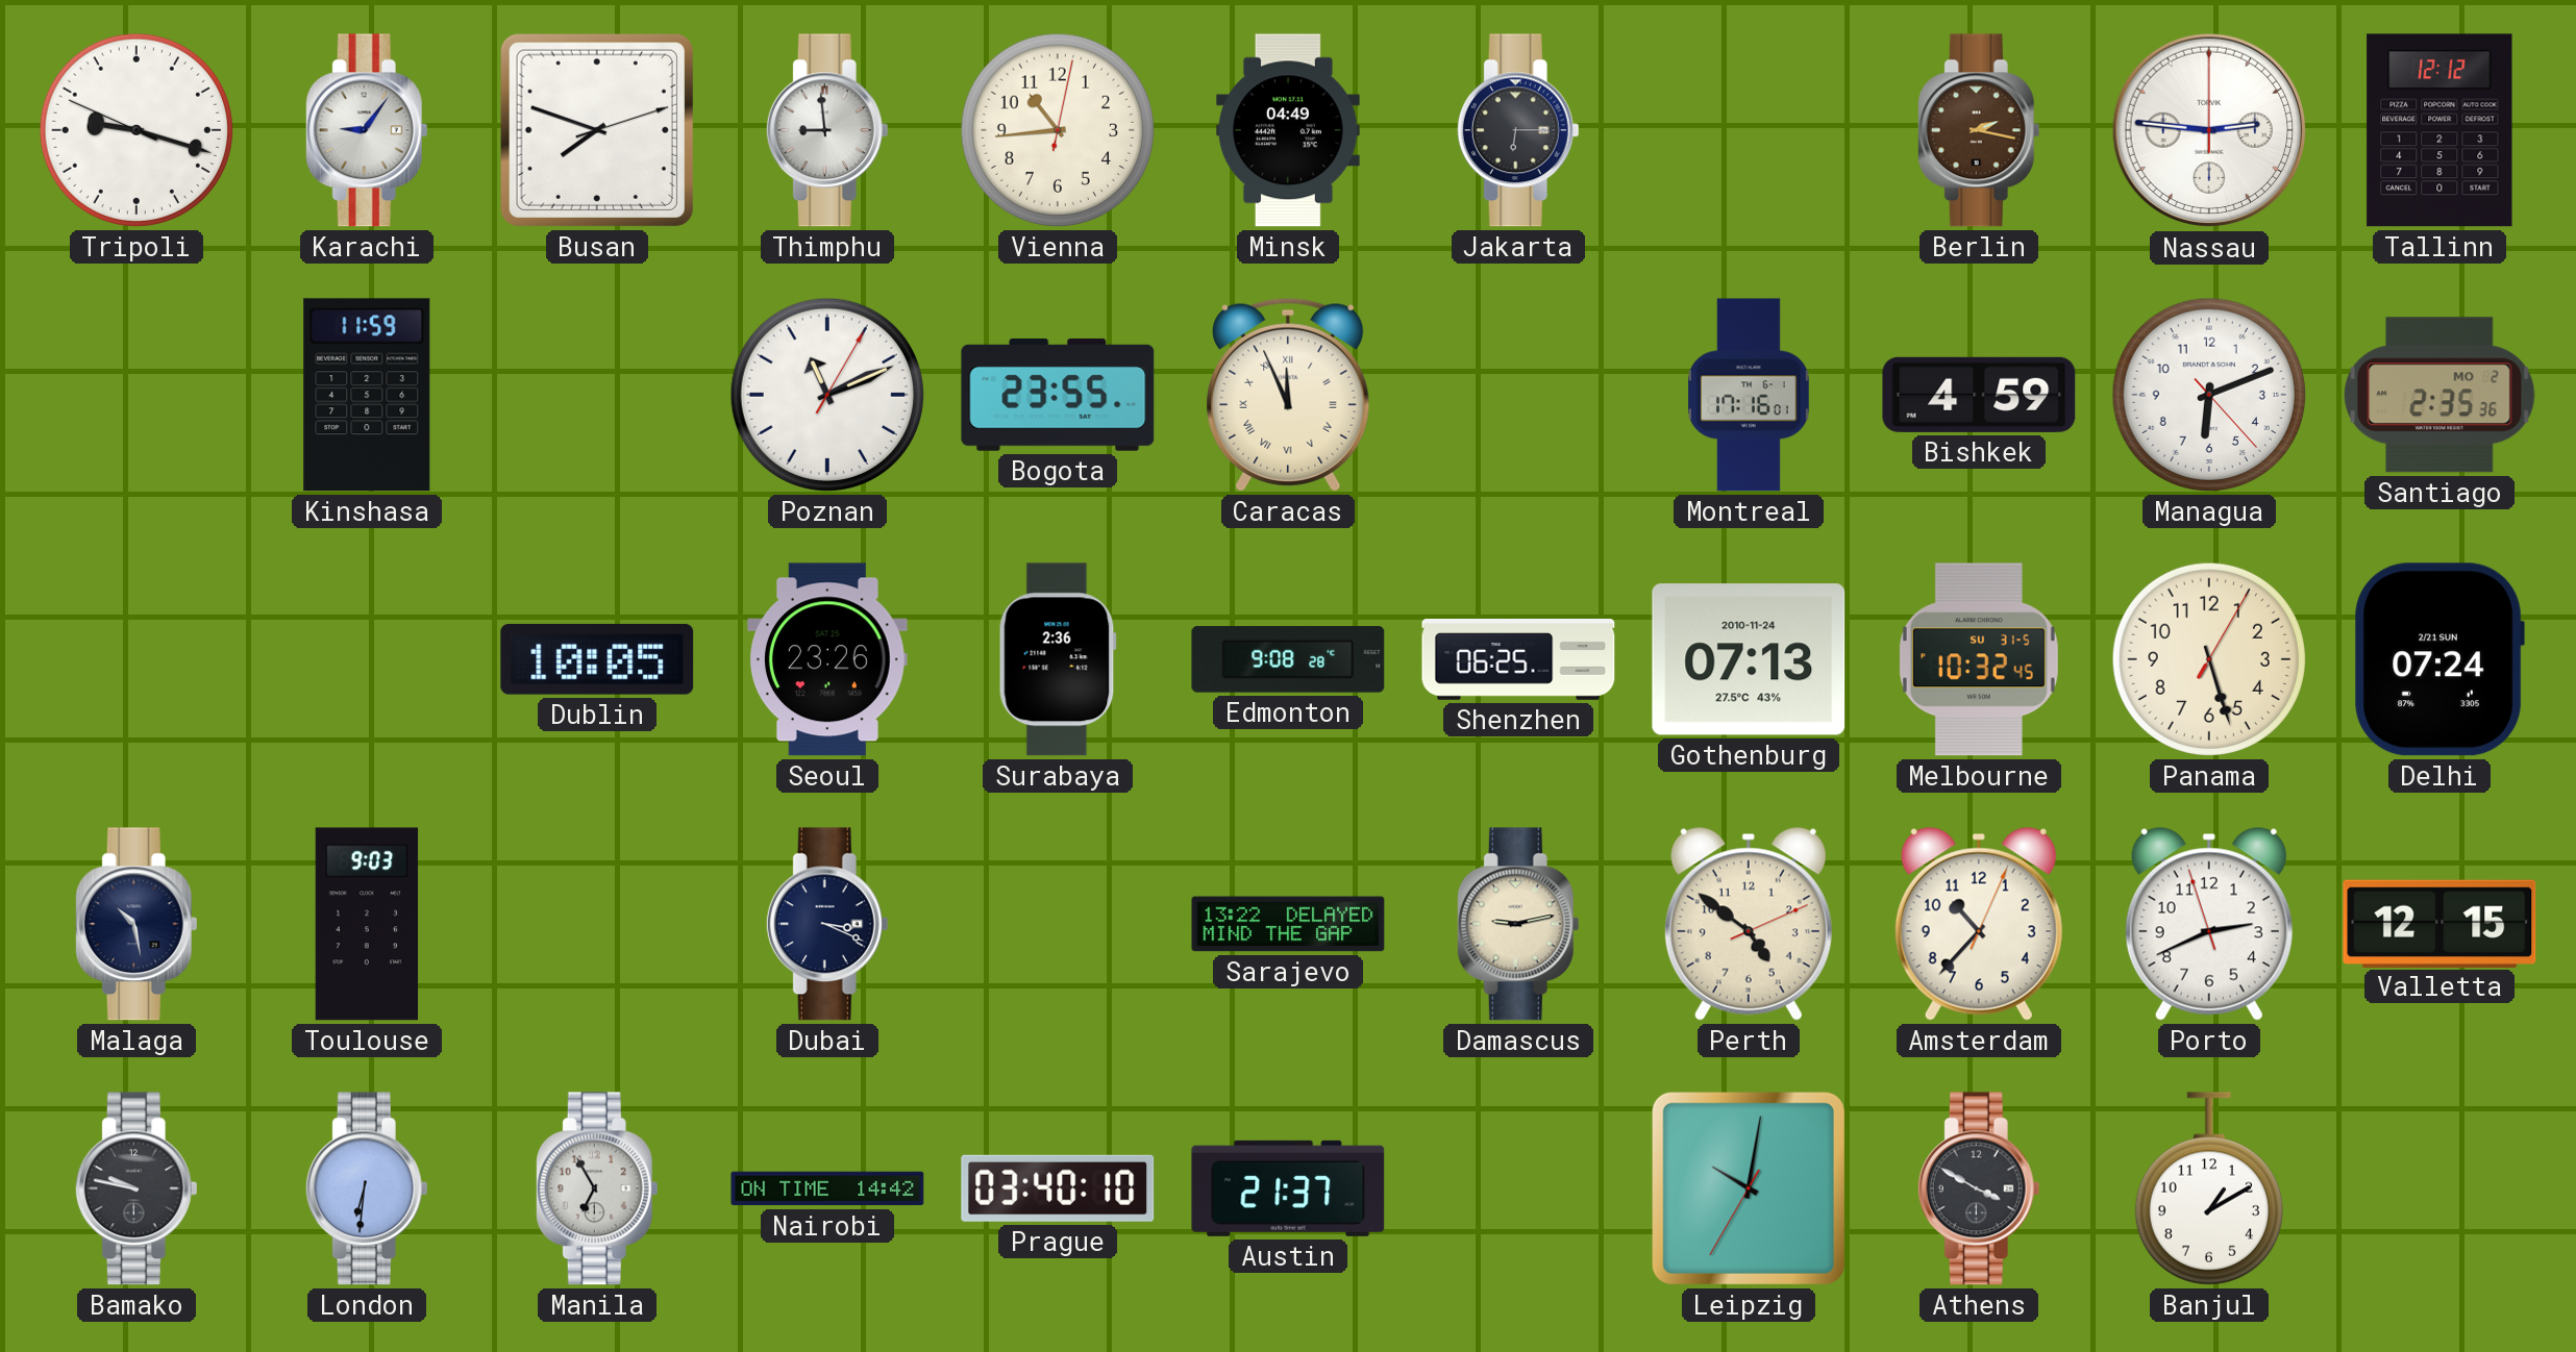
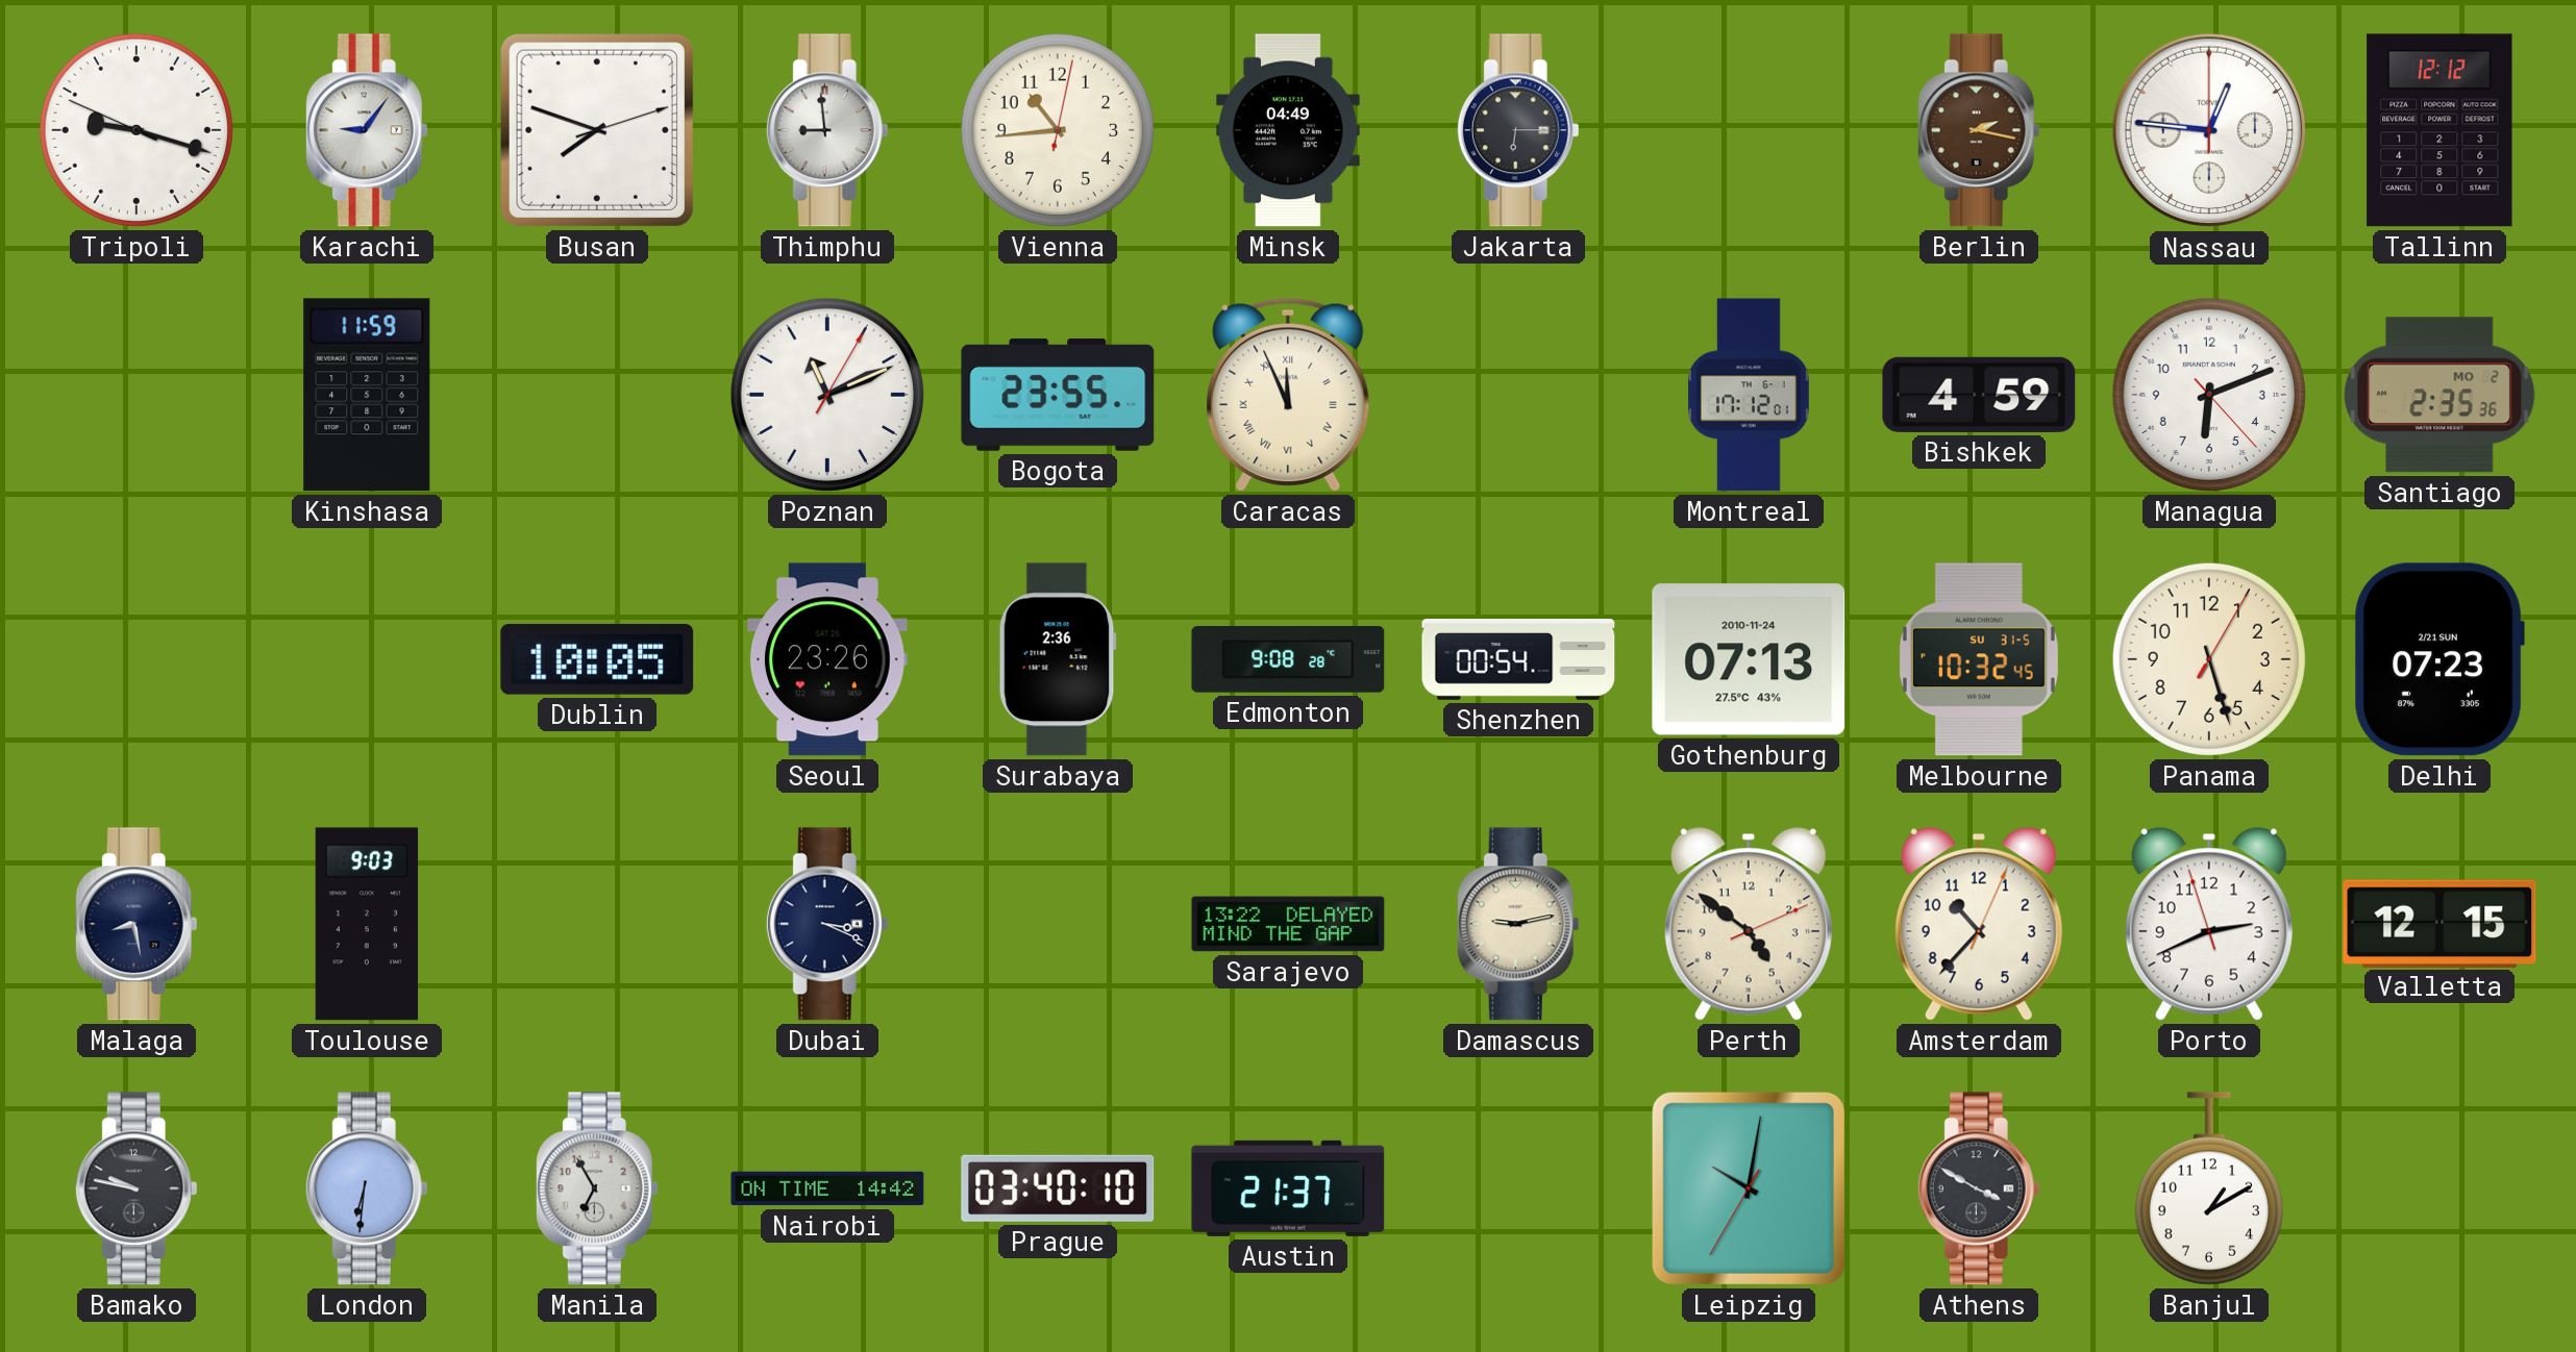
Nassau: 2:46 -> 12:46 (2209, 130)
Montreal: 17:16 -> 17:12 (1750, 395)
Shenzhen: 06:25 -> 00:54 (1518, 660)
Delhi: 07:24 -> 07:23 (2439, 659)
Malaga: 10:28 -> 8:28 (137, 924)
